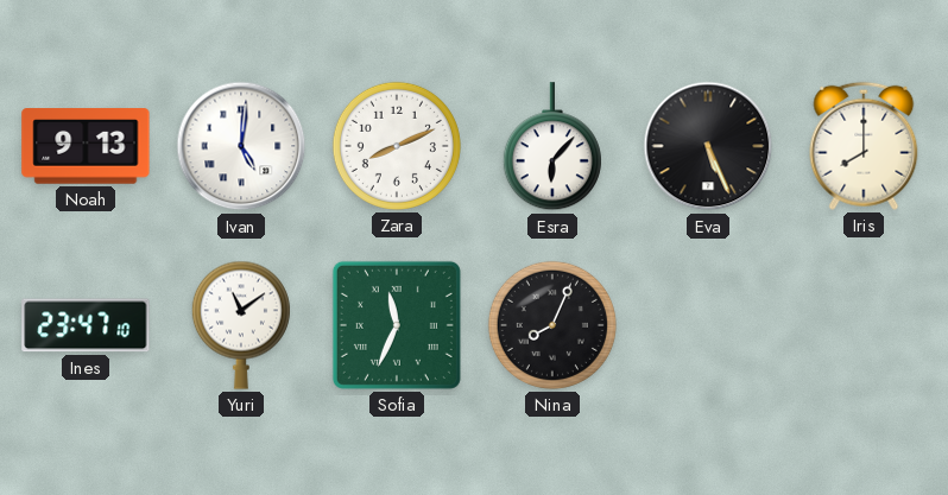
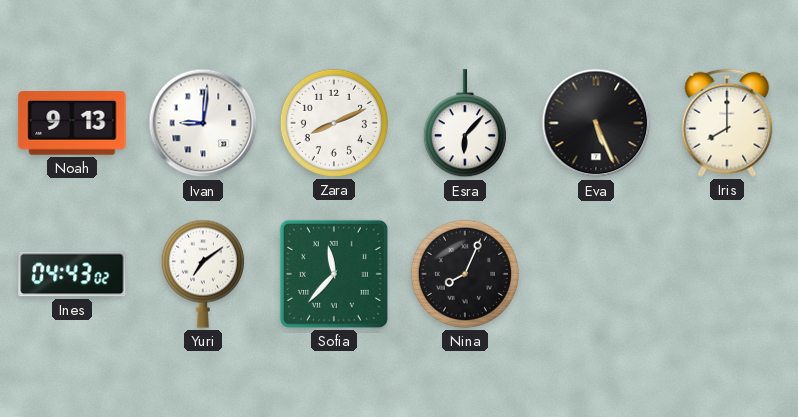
Ivan: 5:01 -> 9:01 (203, 123)
Ines: 23:47 -> 04:43 (72, 274)
Yuri: 11:09 -> 7:09 (203, 274)
Sofia: 11:34 -> 11:37 (334, 274)
